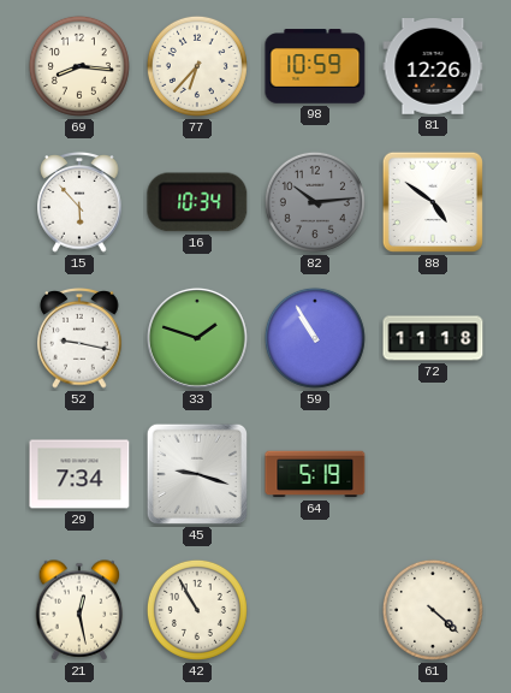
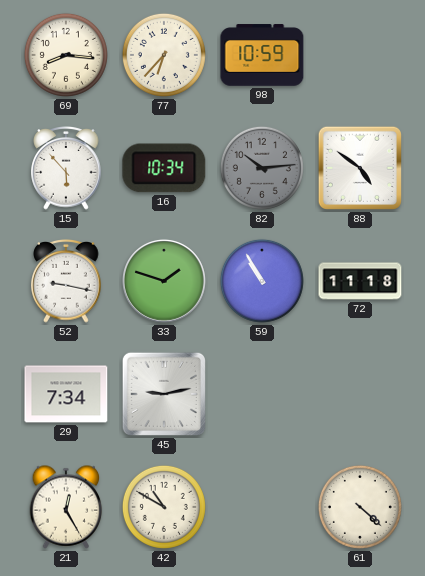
81: 12:26 -> none (433, 67)
45: 9:18 -> 9:13 (164, 394)
64: 5:19 -> none (315, 474)
21: 12:28 -> 12:25 (66, 507)
42: 10:55 -> 10:50 (164, 507)
